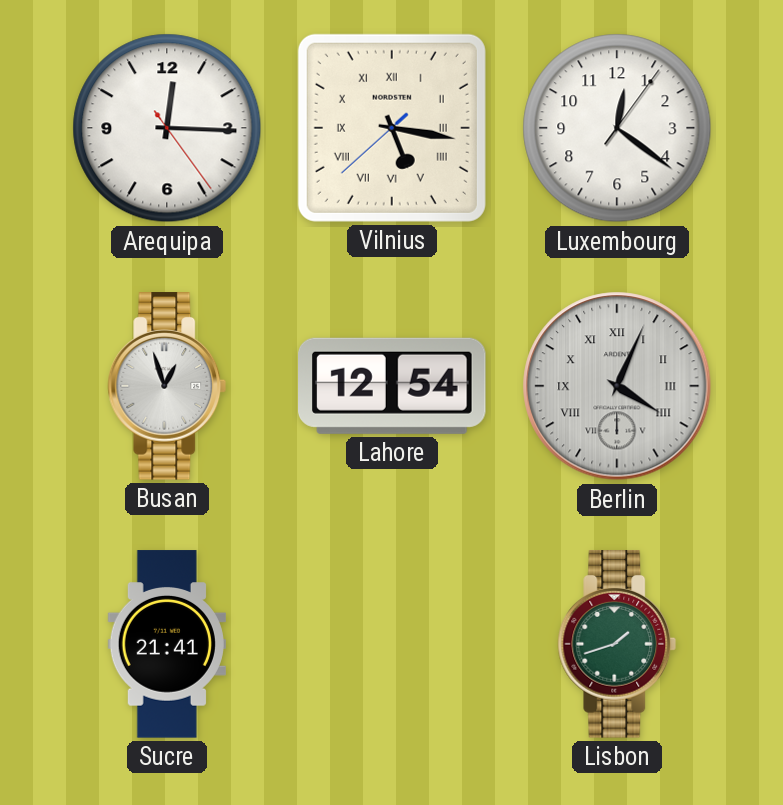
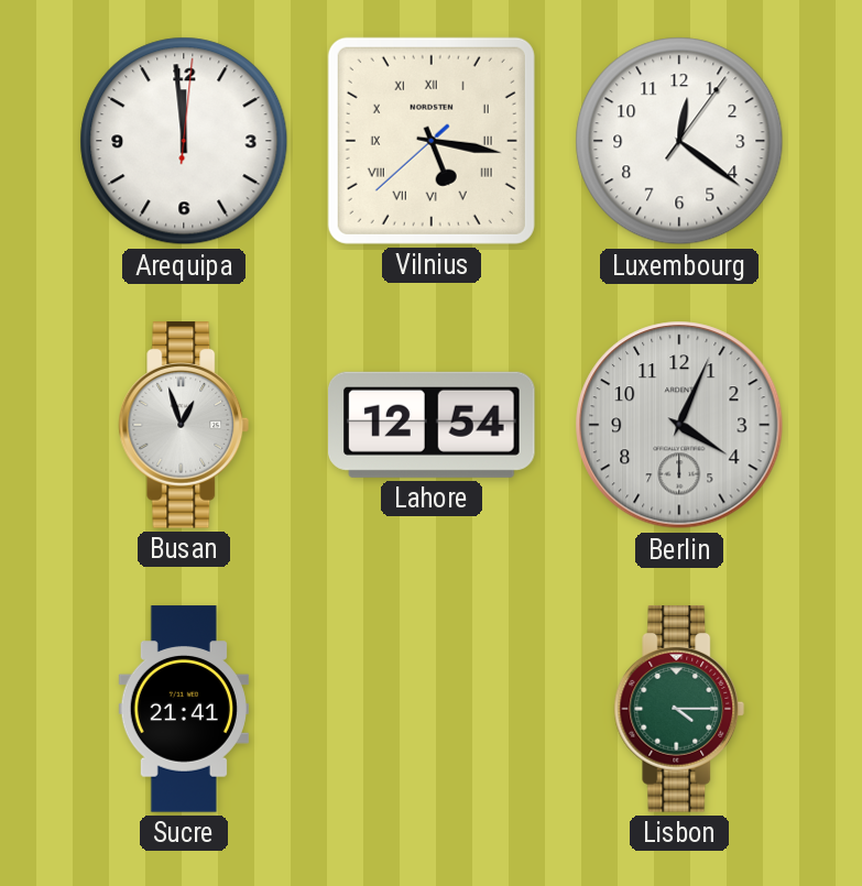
Arequipa: 12:15 -> 11:59 (184, 141)
Berlin numerals: Roman -> Arabic (679, 425)
Lisbon: 1:42 -> 4:15 (679, 709)
